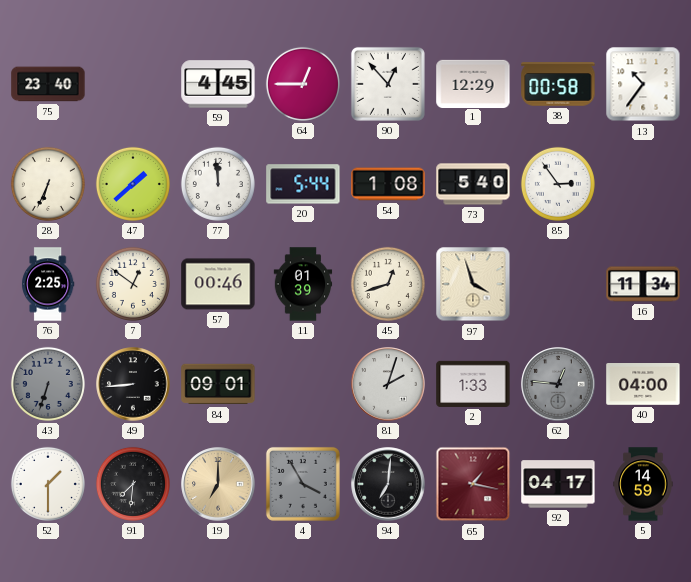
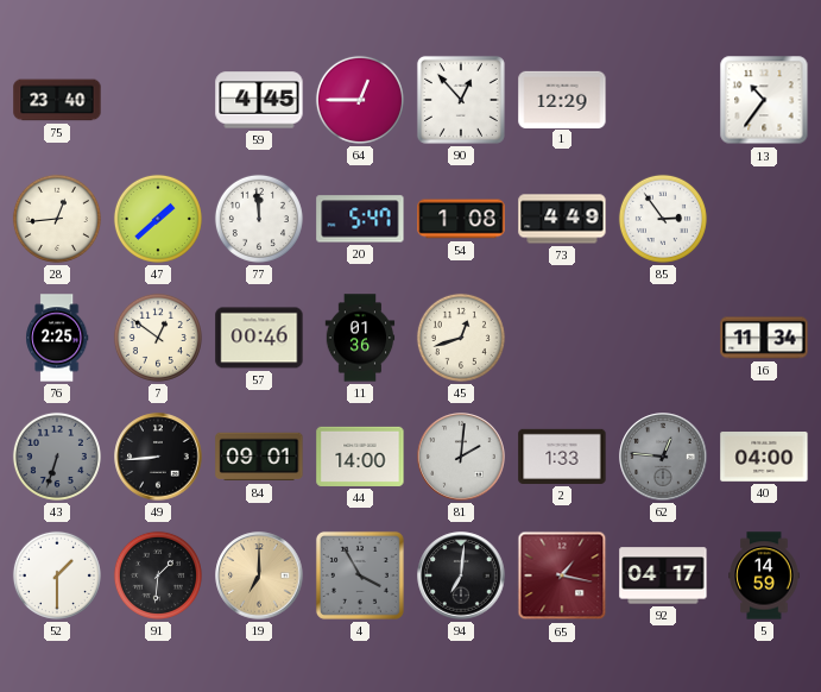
38: 00:58 -> none (558, 84)
28: 6:34 -> 12:44 (57, 219)
20: 5:44 -> 5:47 (360, 219)
73: 5:40 -> 4:49 (562, 219)
11: 01:39 -> 01:36 (360, 338)
97: 3:57 -> none (473, 284)
44: none -> 14:00 (360, 457)
81: 2:03 -> 2:01 (461, 457)
91: 7:31 -> 1:31 (158, 575)
